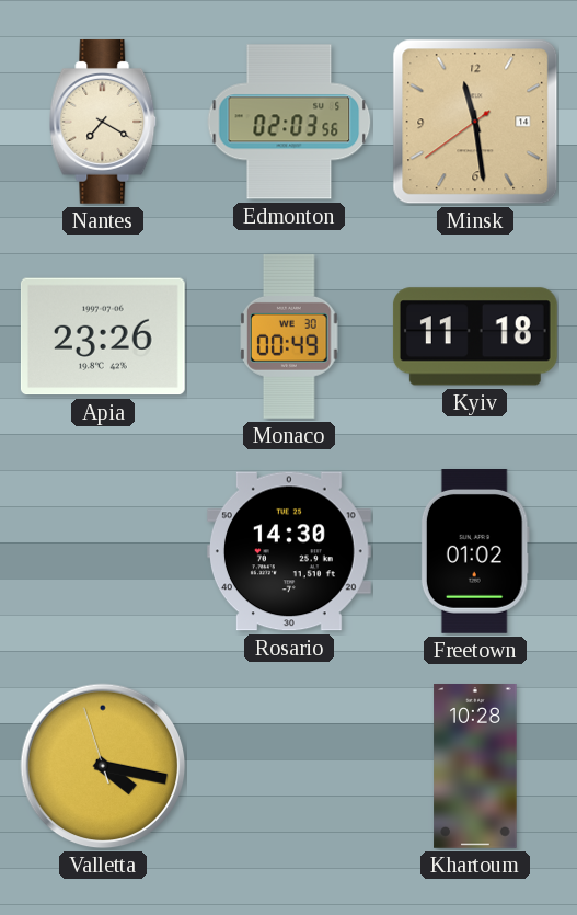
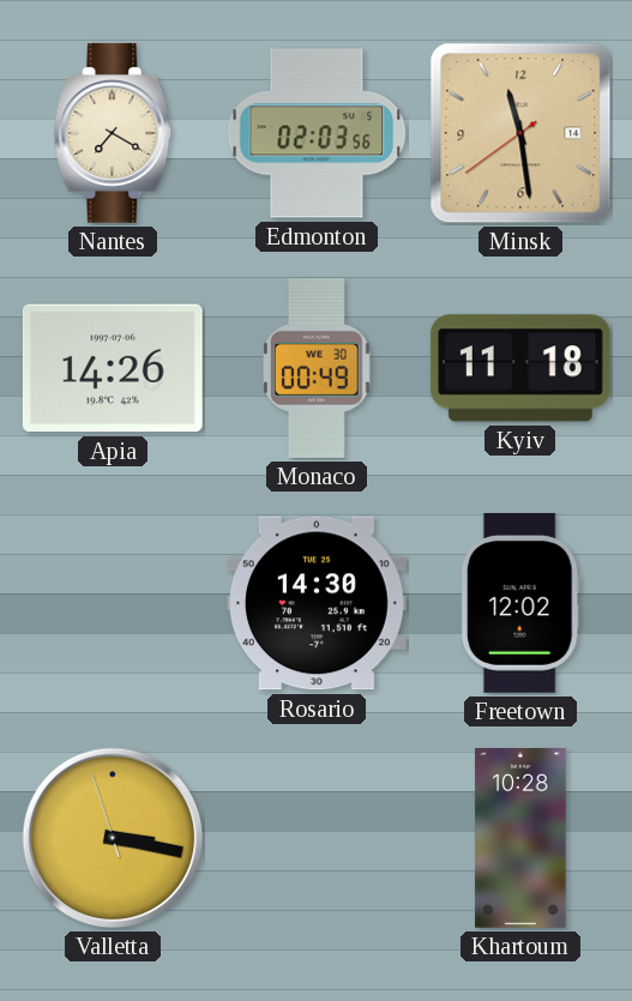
Apia: 23:26 -> 14:26 (113, 368)
Freetown: 01:02 -> 12:02 (520, 604)
Valletta: 4:16 -> 3:16 (113, 838)
